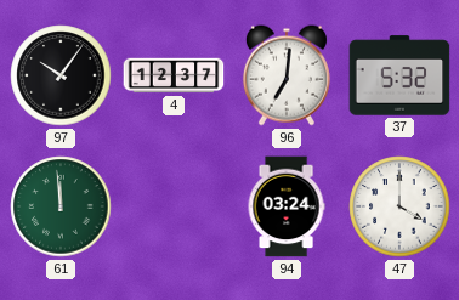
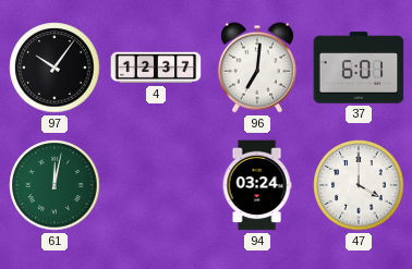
37: 5:32 -> 6:01 (359, 68)
61: 11:59 -> 12:02 (54, 185)
